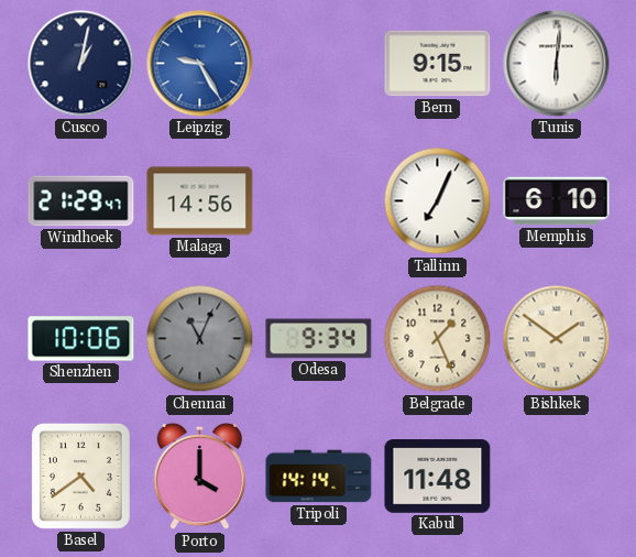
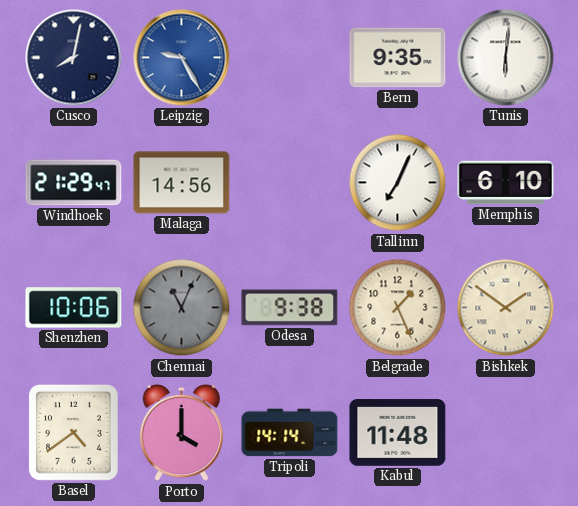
Cusco: 1:02 -> 8:02 (74, 58)
Bern: 9:15 -> 9:35 (398, 58)
Odesa: 9:34 -> 9:38 (290, 308)
